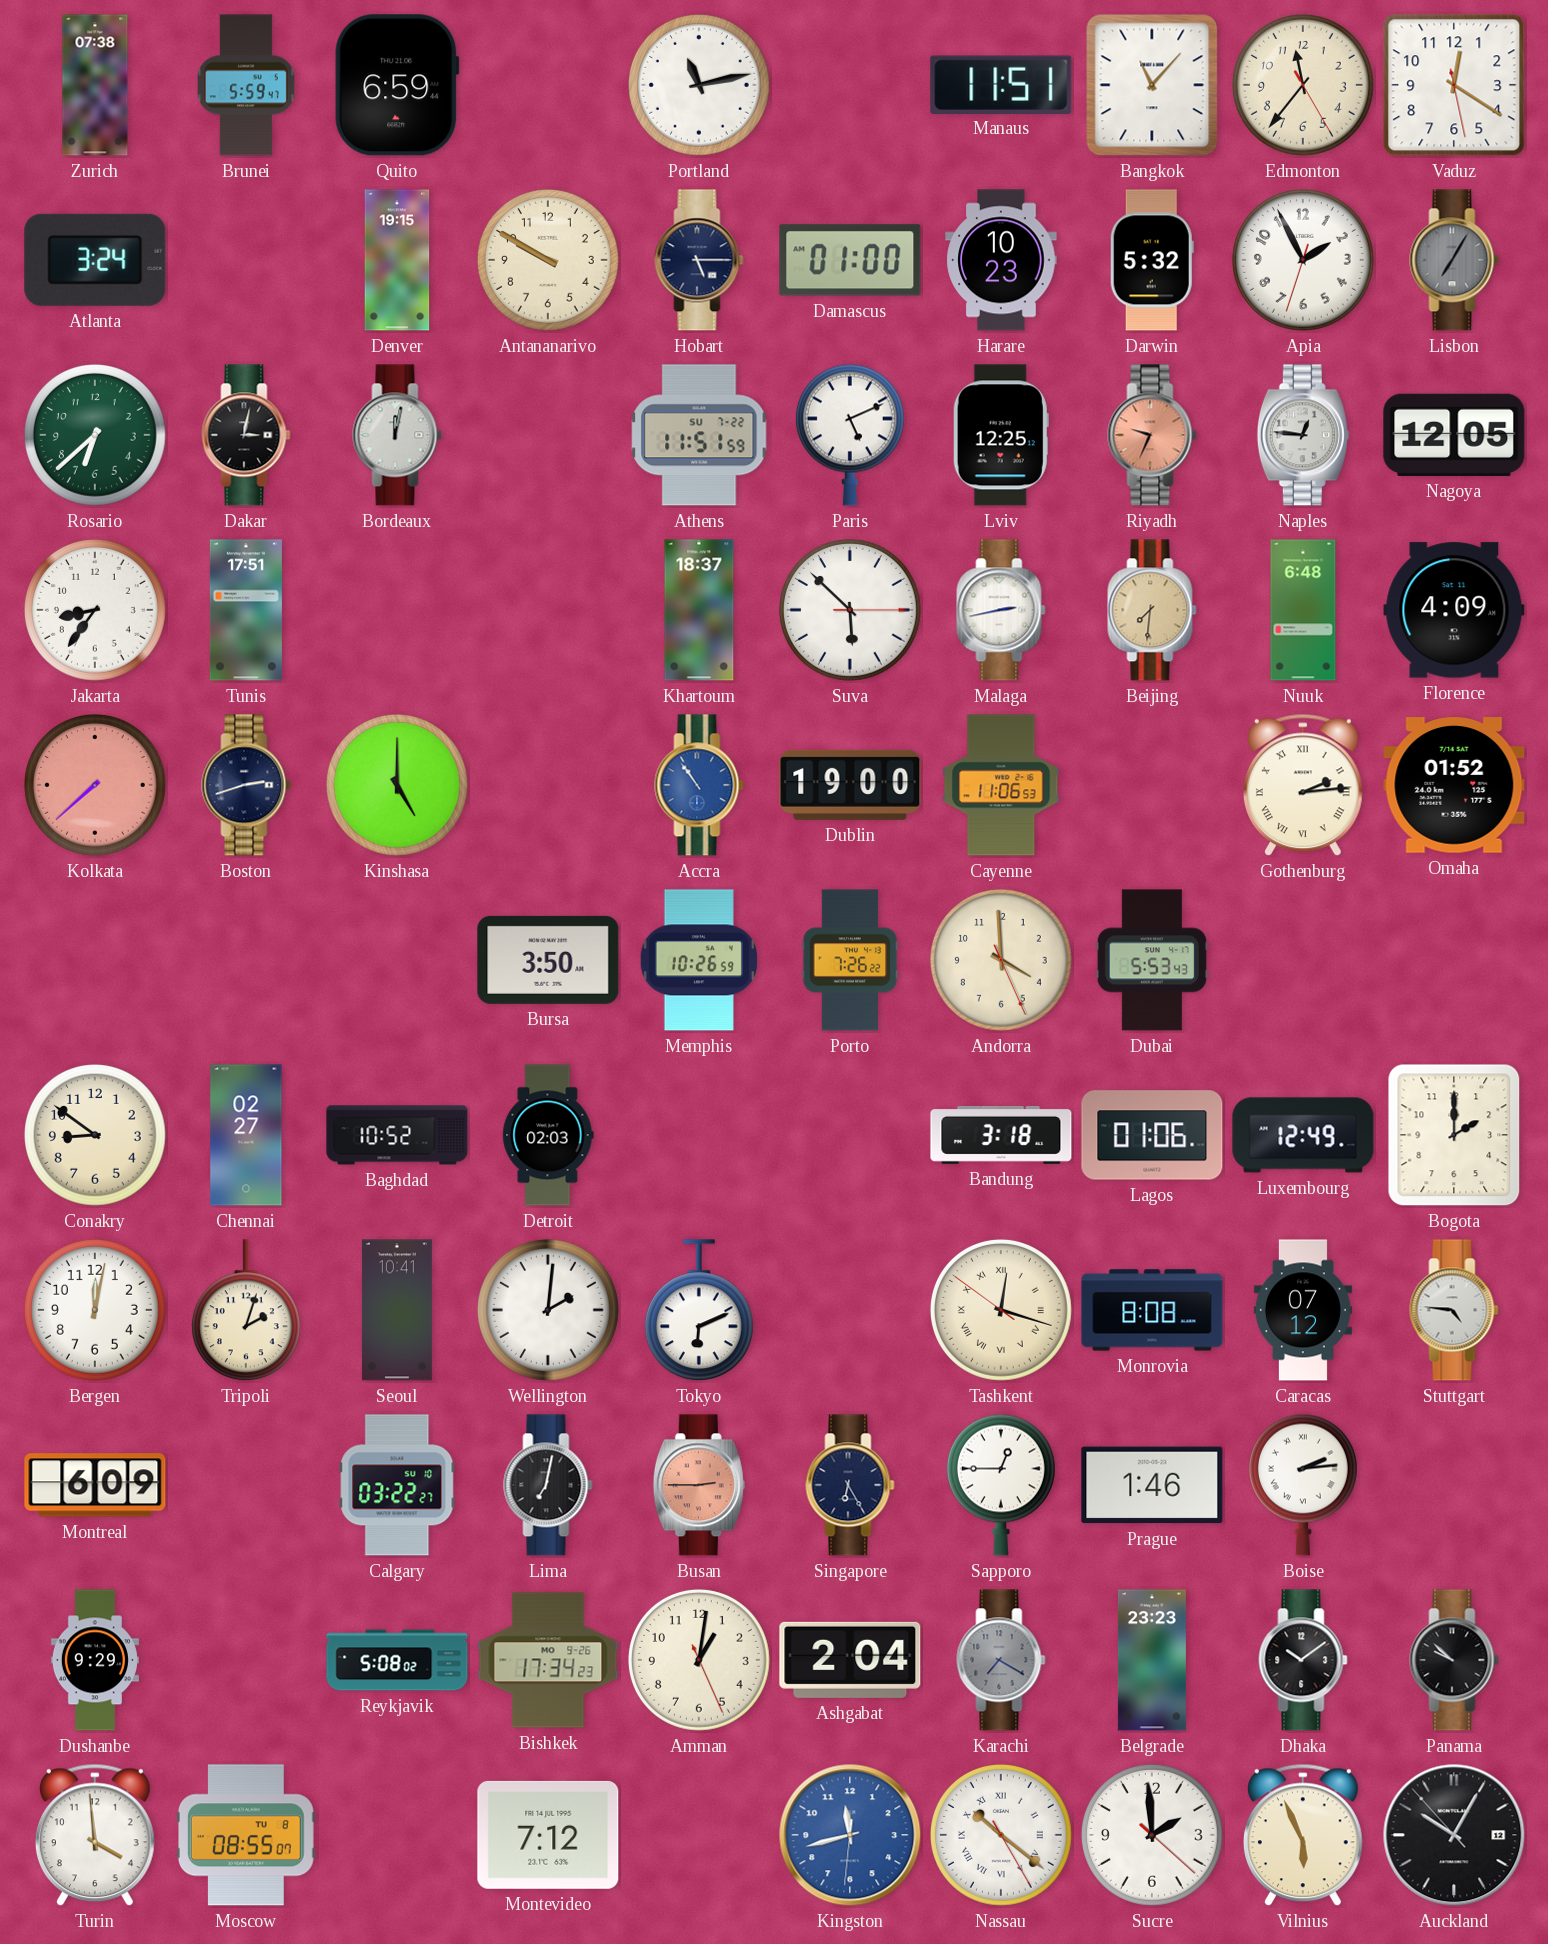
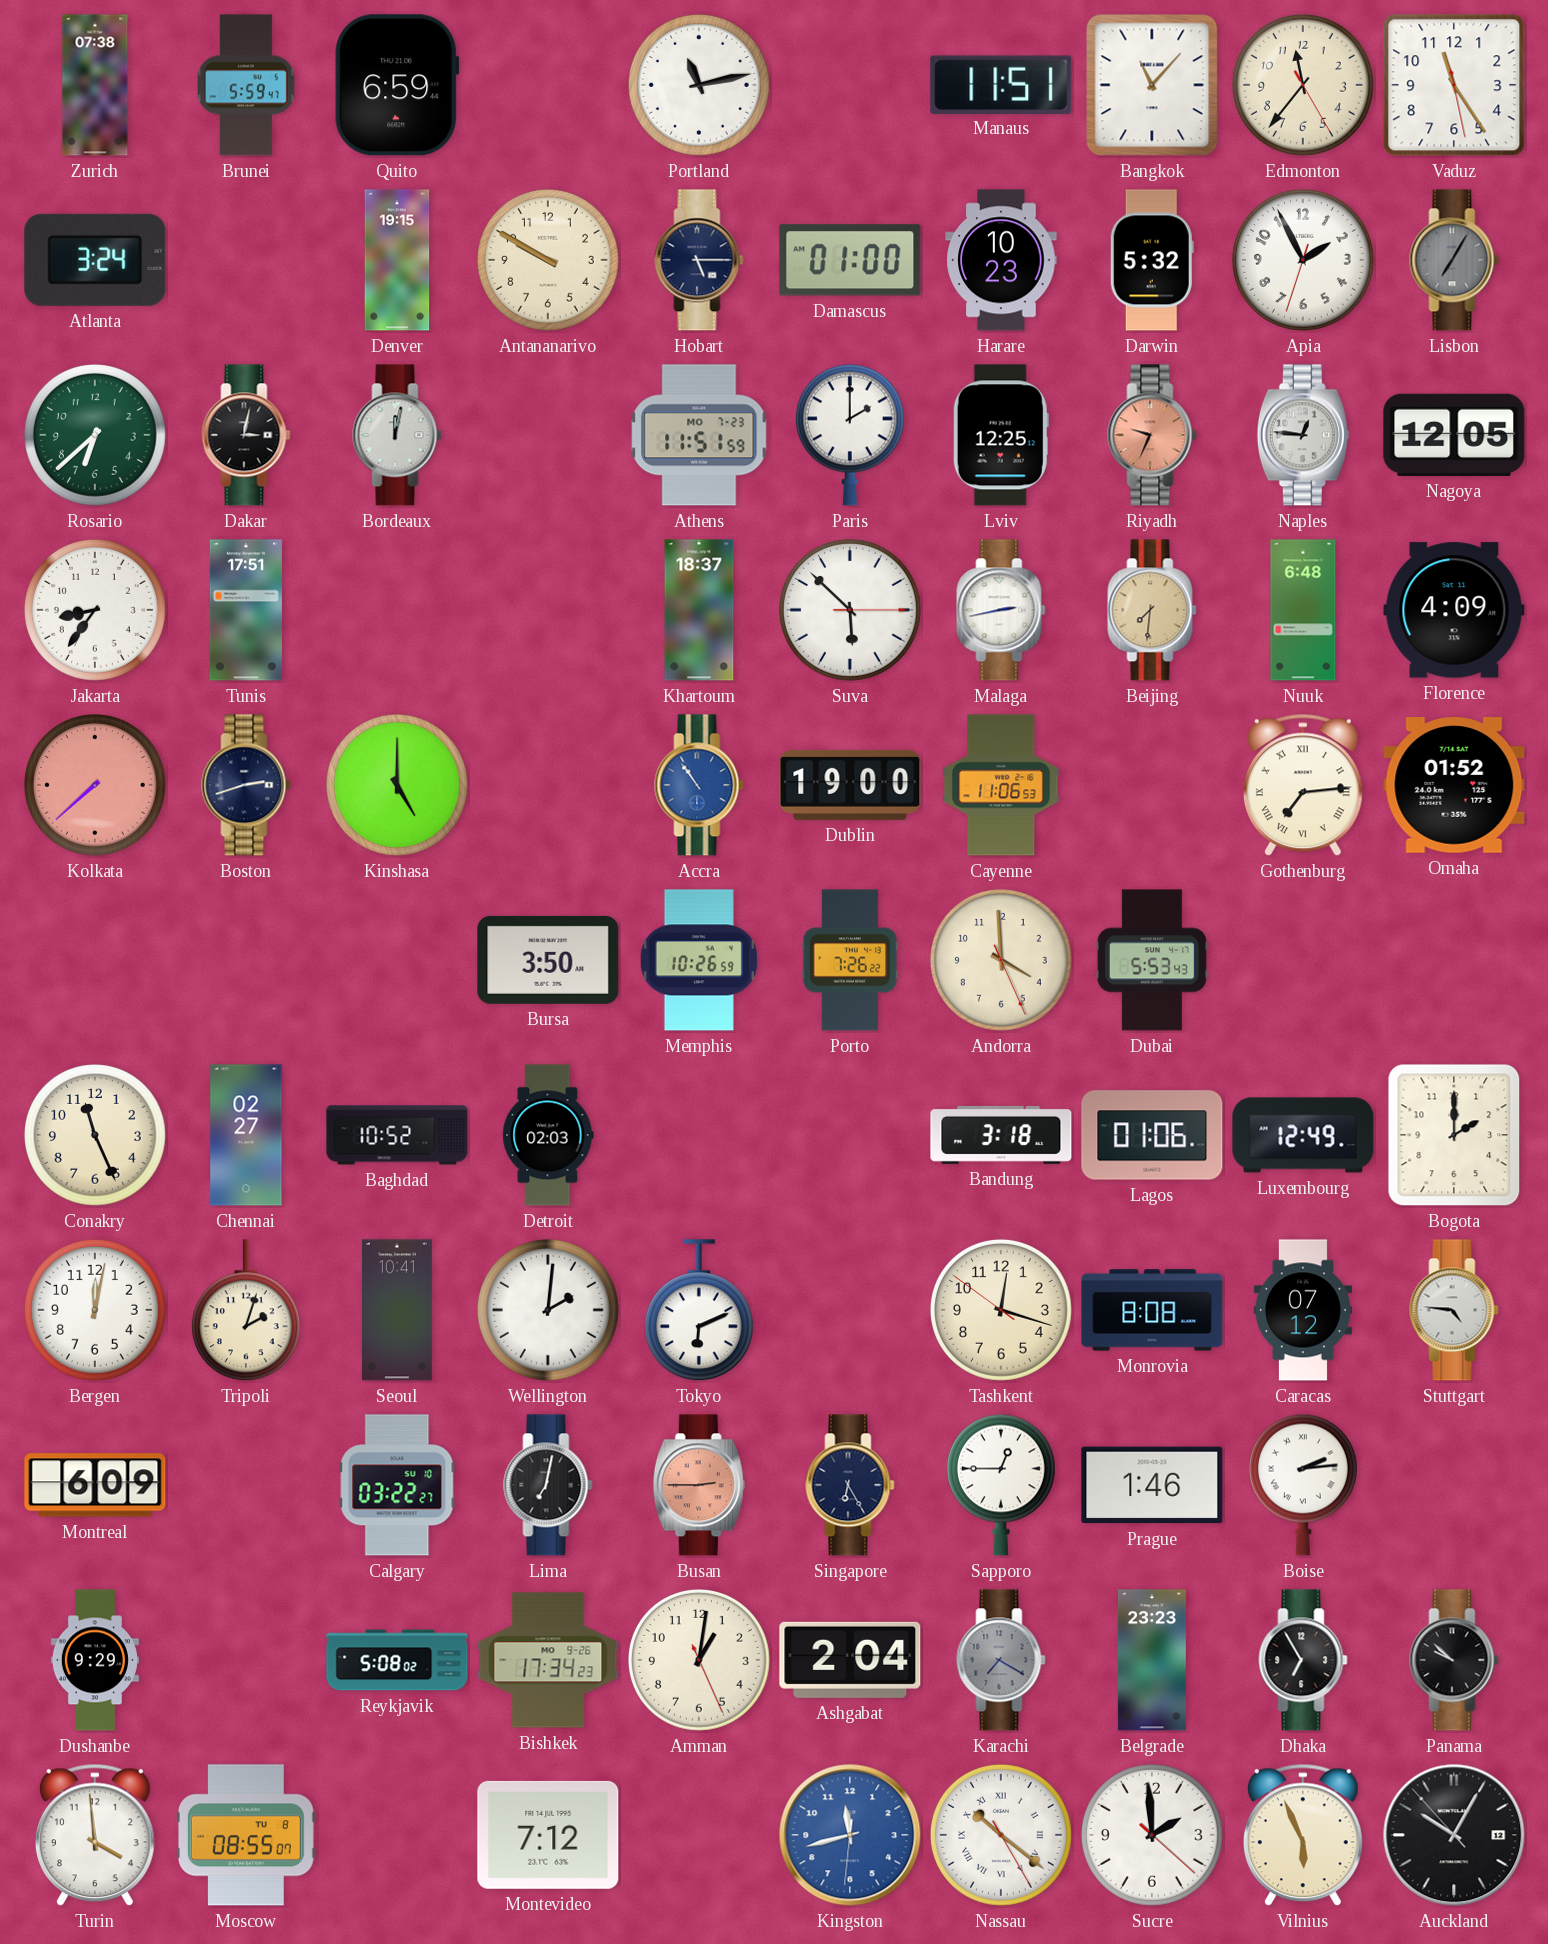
Vaduz: 12:20 -> 11:24 (1454, 85)
Athens date: SU 7-22 -> MO 7-23 (699, 435)
Paris: 5:11 -> 2:00 (850, 435)
Gothenburg: 2:14 -> 7:14 (1303, 785)
Conakry: 8:51 -> 11:26 (95, 1135)
Tashkent numerals: Roman -> Arabic (1001, 1310)
Dhaka: 10:09 -> 6:55 (1303, 1660)
